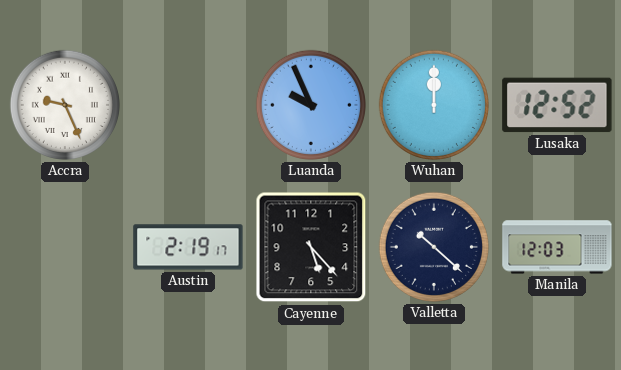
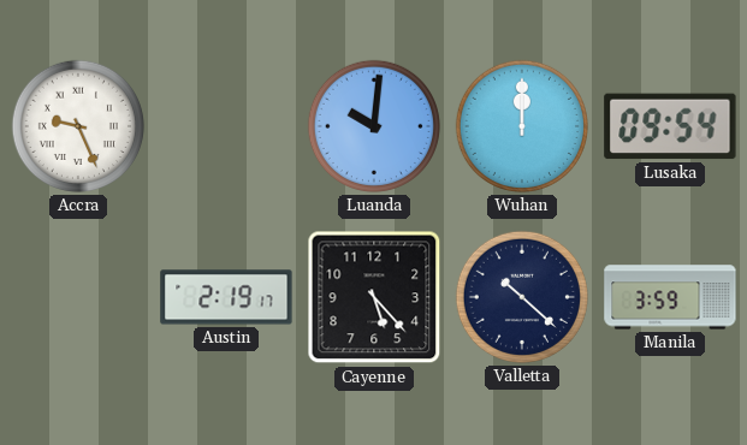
Luanda: 9:56 -> 10:01 (374, 126)
Lusaka: 12:52 -> 09:54 (670, 126)
Manila: 12:03 -> 3:59 (670, 297)
